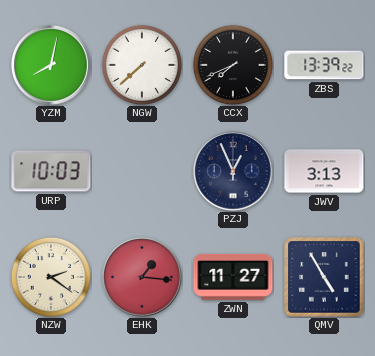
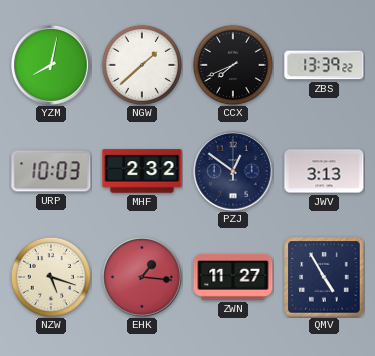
NGW: 7:38 -> 1:38 (142, 65)
MHF: none -> 2:32 (142, 171)
PZJ: 12:56 -> 12:51 (234, 172)
NZW: 2:21 -> 5:18 (51, 277)
